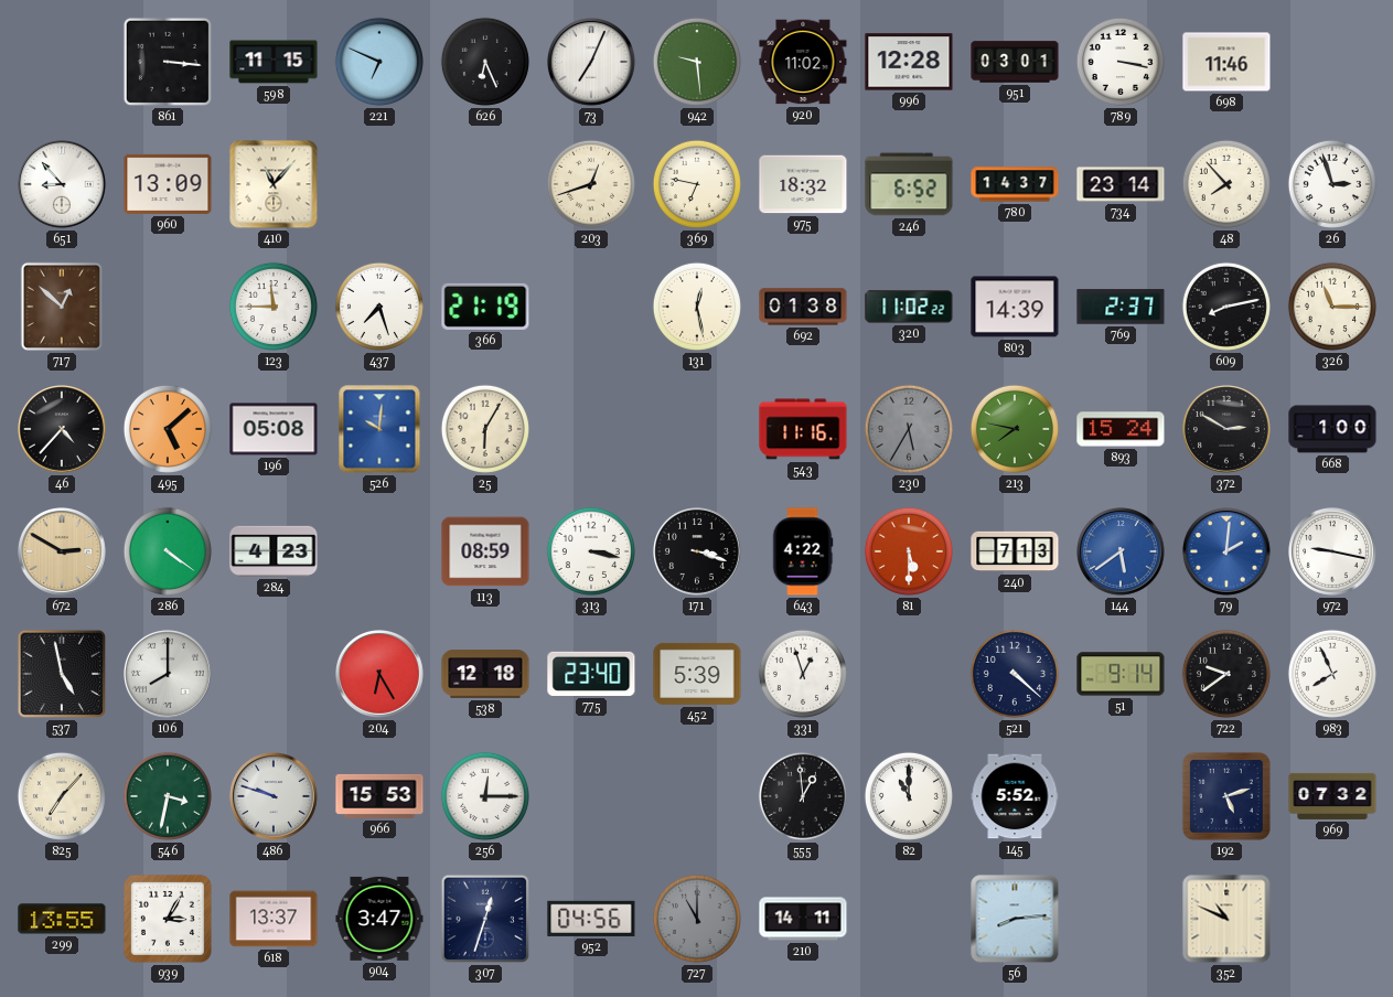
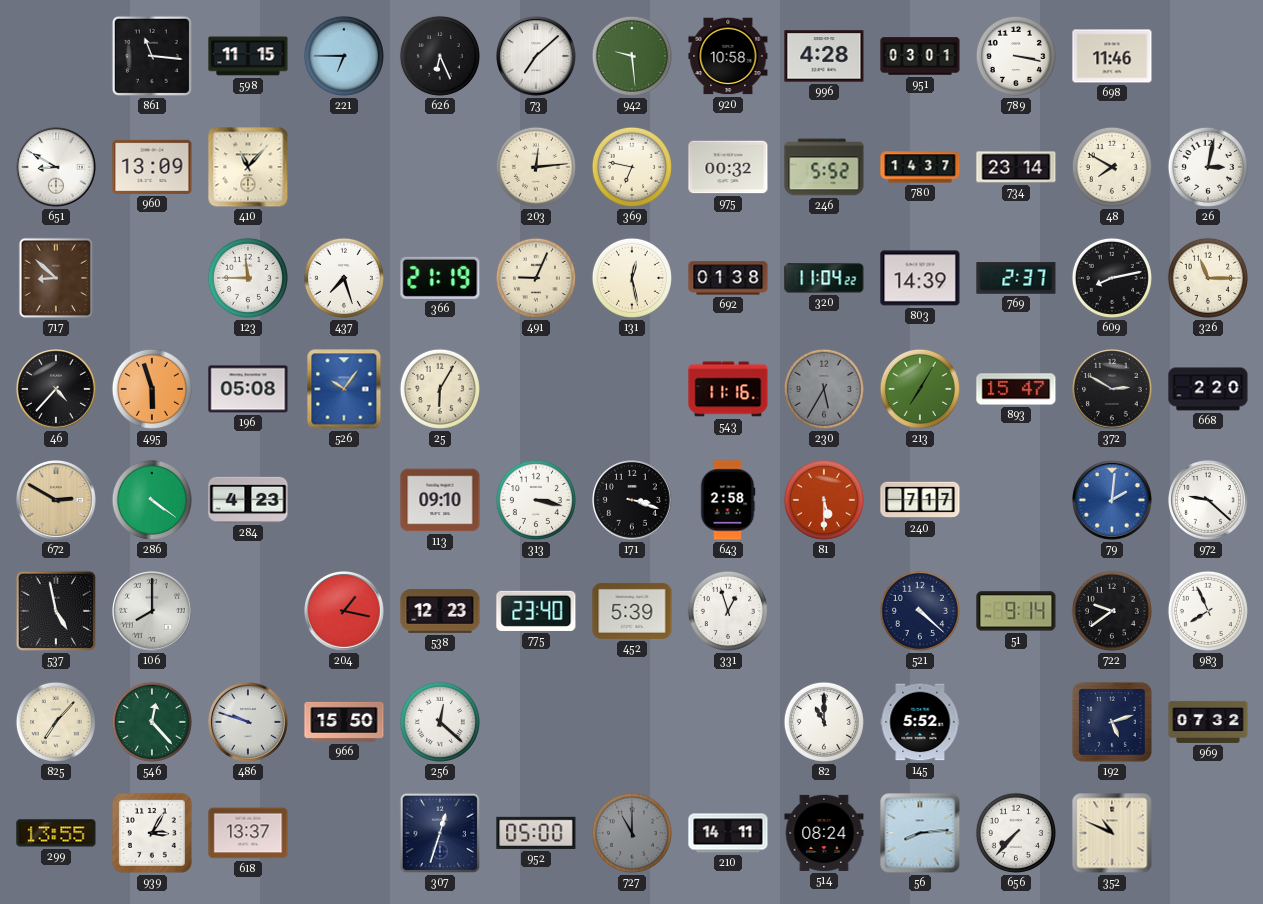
861: 3:16 -> 11:16 (152, 56)
221: 6:49 -> 6:45 (344, 56)
73: 7:04 -> 7:08 (537, 57)
920: 11:02 -> 10:58 (728, 56)
996: 12:28 -> 4:28 (824, 56)
651: 8:53 -> 8:50 (57, 168)
203: 12:42 -> 12:14 (536, 167)
975: 18:32 -> 00:32 (728, 167)
246: 6:52 -> 5:52 (824, 167)
48: 7:53 -> 7:50 (1112, 167)
26: 2:57 -> 3:02 (1208, 167)
717: 12:52 -> 8:52 (55, 278)
491: none -> 9:04 (536, 278)
320: 11:02 -> 11:04 (824, 278)
495: 5:08 -> 5:57 (152, 389)
526: 10:01 -> 10:06 (344, 389)
213: 7:47 -> 7:05 (920, 389)
893: 15:24 -> 15:47 (1016, 389)
668: 1:00 -> 2:20 (1208, 389)
113: 08:59 -> 09:10 (440, 500)
643: 4:22 -> 2:58 (728, 500)
240: 7:13 -> 7:17 (920, 500)
144: 5:39 -> none (1122, 553)
972: 9:17 -> 9:22 (1209, 501)
204: 6:25 -> 1:17 (345, 612)
538: 12:18 -> 12:23 (440, 611)
546: 3:32 -> 12:23 (152, 722)
966: 15:53 -> 15:50 (344, 722)
256: 12:15 -> 12:22 (440, 722)
555: 12:59 -> none (803, 796)
904: 3:47 -> none (379, 919)
952: 04:56 -> 05:00 (536, 833)
514: none -> 08:24 (824, 833)
656: none -> 7:37 (1016, 833)
